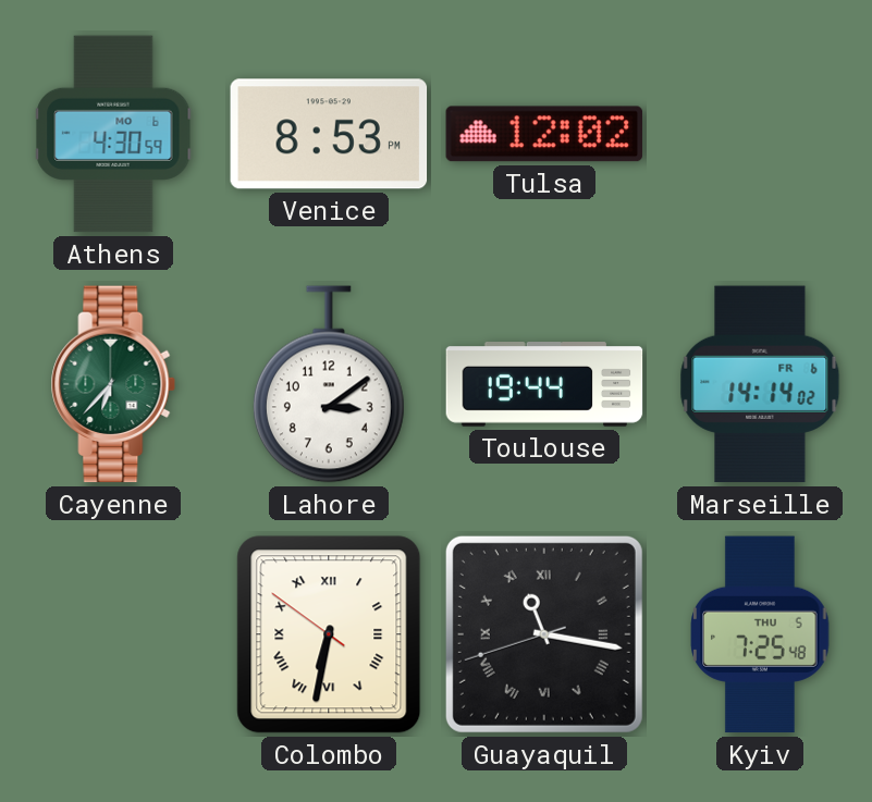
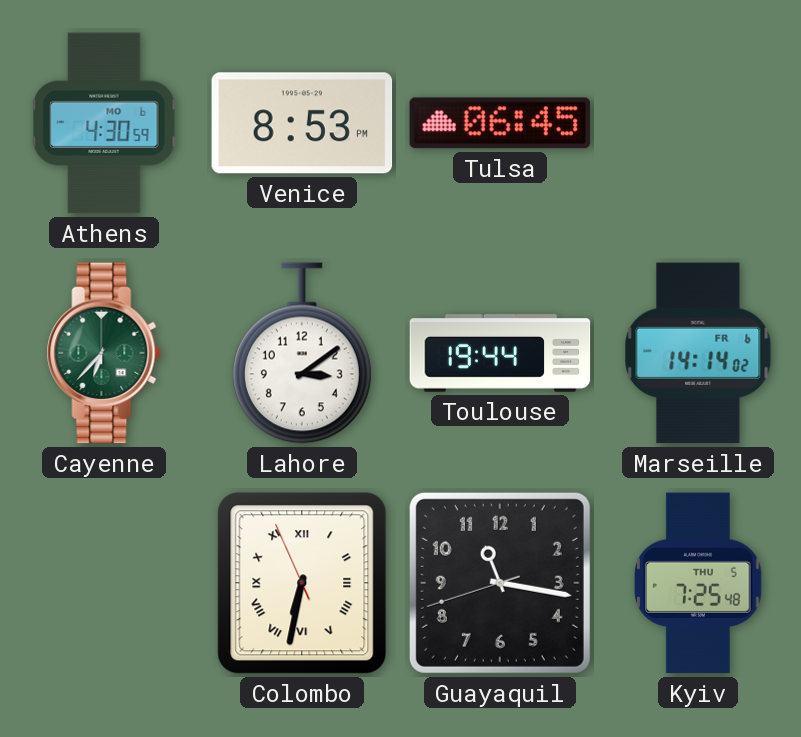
Tulsa: 12:02 -> 06:45 (500, 123)
Colombo: 6:31:51 -> 6:31:56 (302, 583)
Guayaquil numerals: Roman -> Arabic (500, 583)
